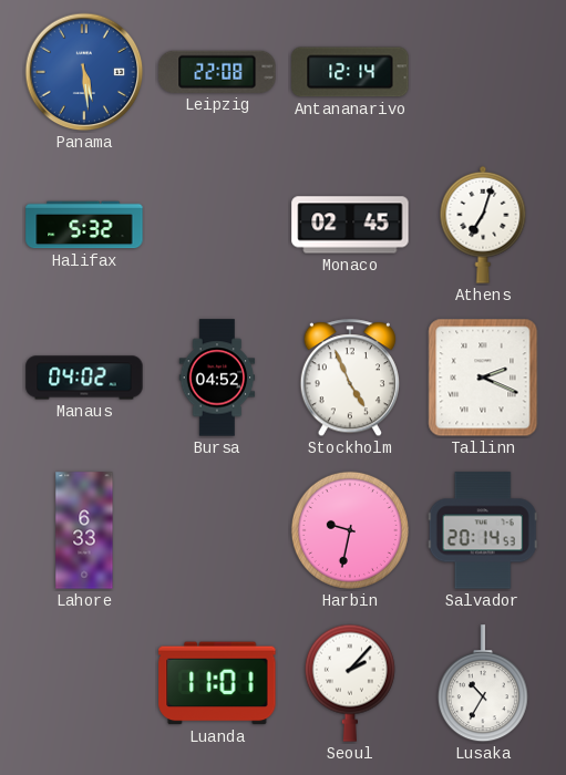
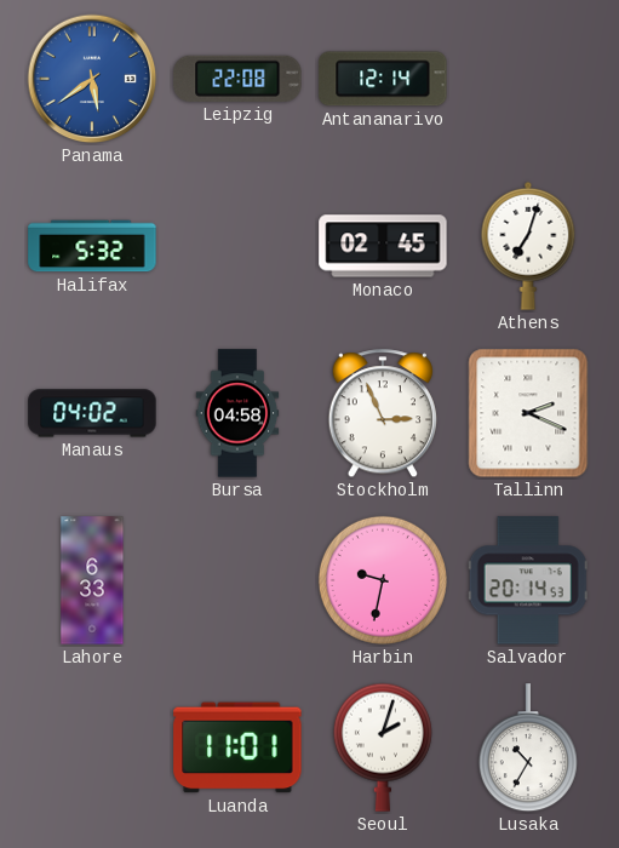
Panama: 5:29 -> 5:39 (92, 79)
Bursa: 04:52 -> 04:58 (237, 413)
Stockholm: 4:56 -> 2:56 (382, 414)
Seoul: 2:07 -> 2:03 (383, 747)
